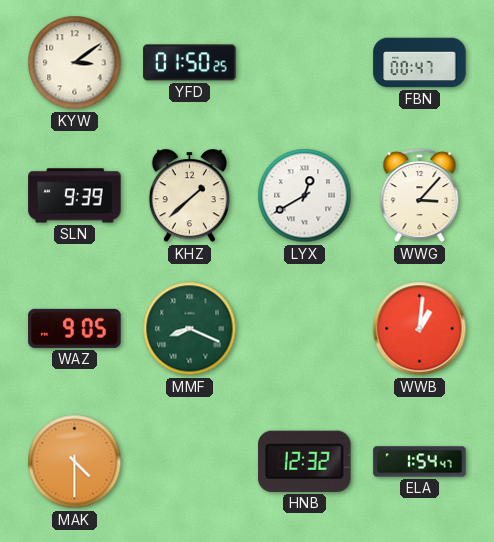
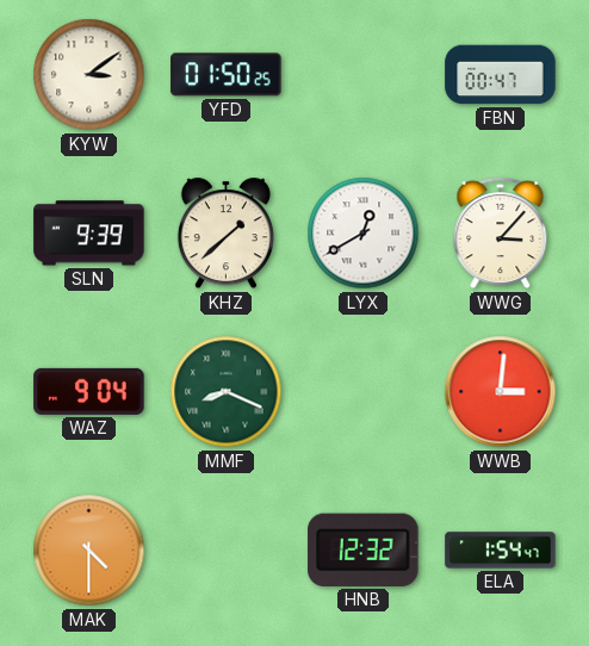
WAZ: 9:05 -> 9:04 (89, 391)
WWB: 1:01 -> 3:01 (501, 392)
